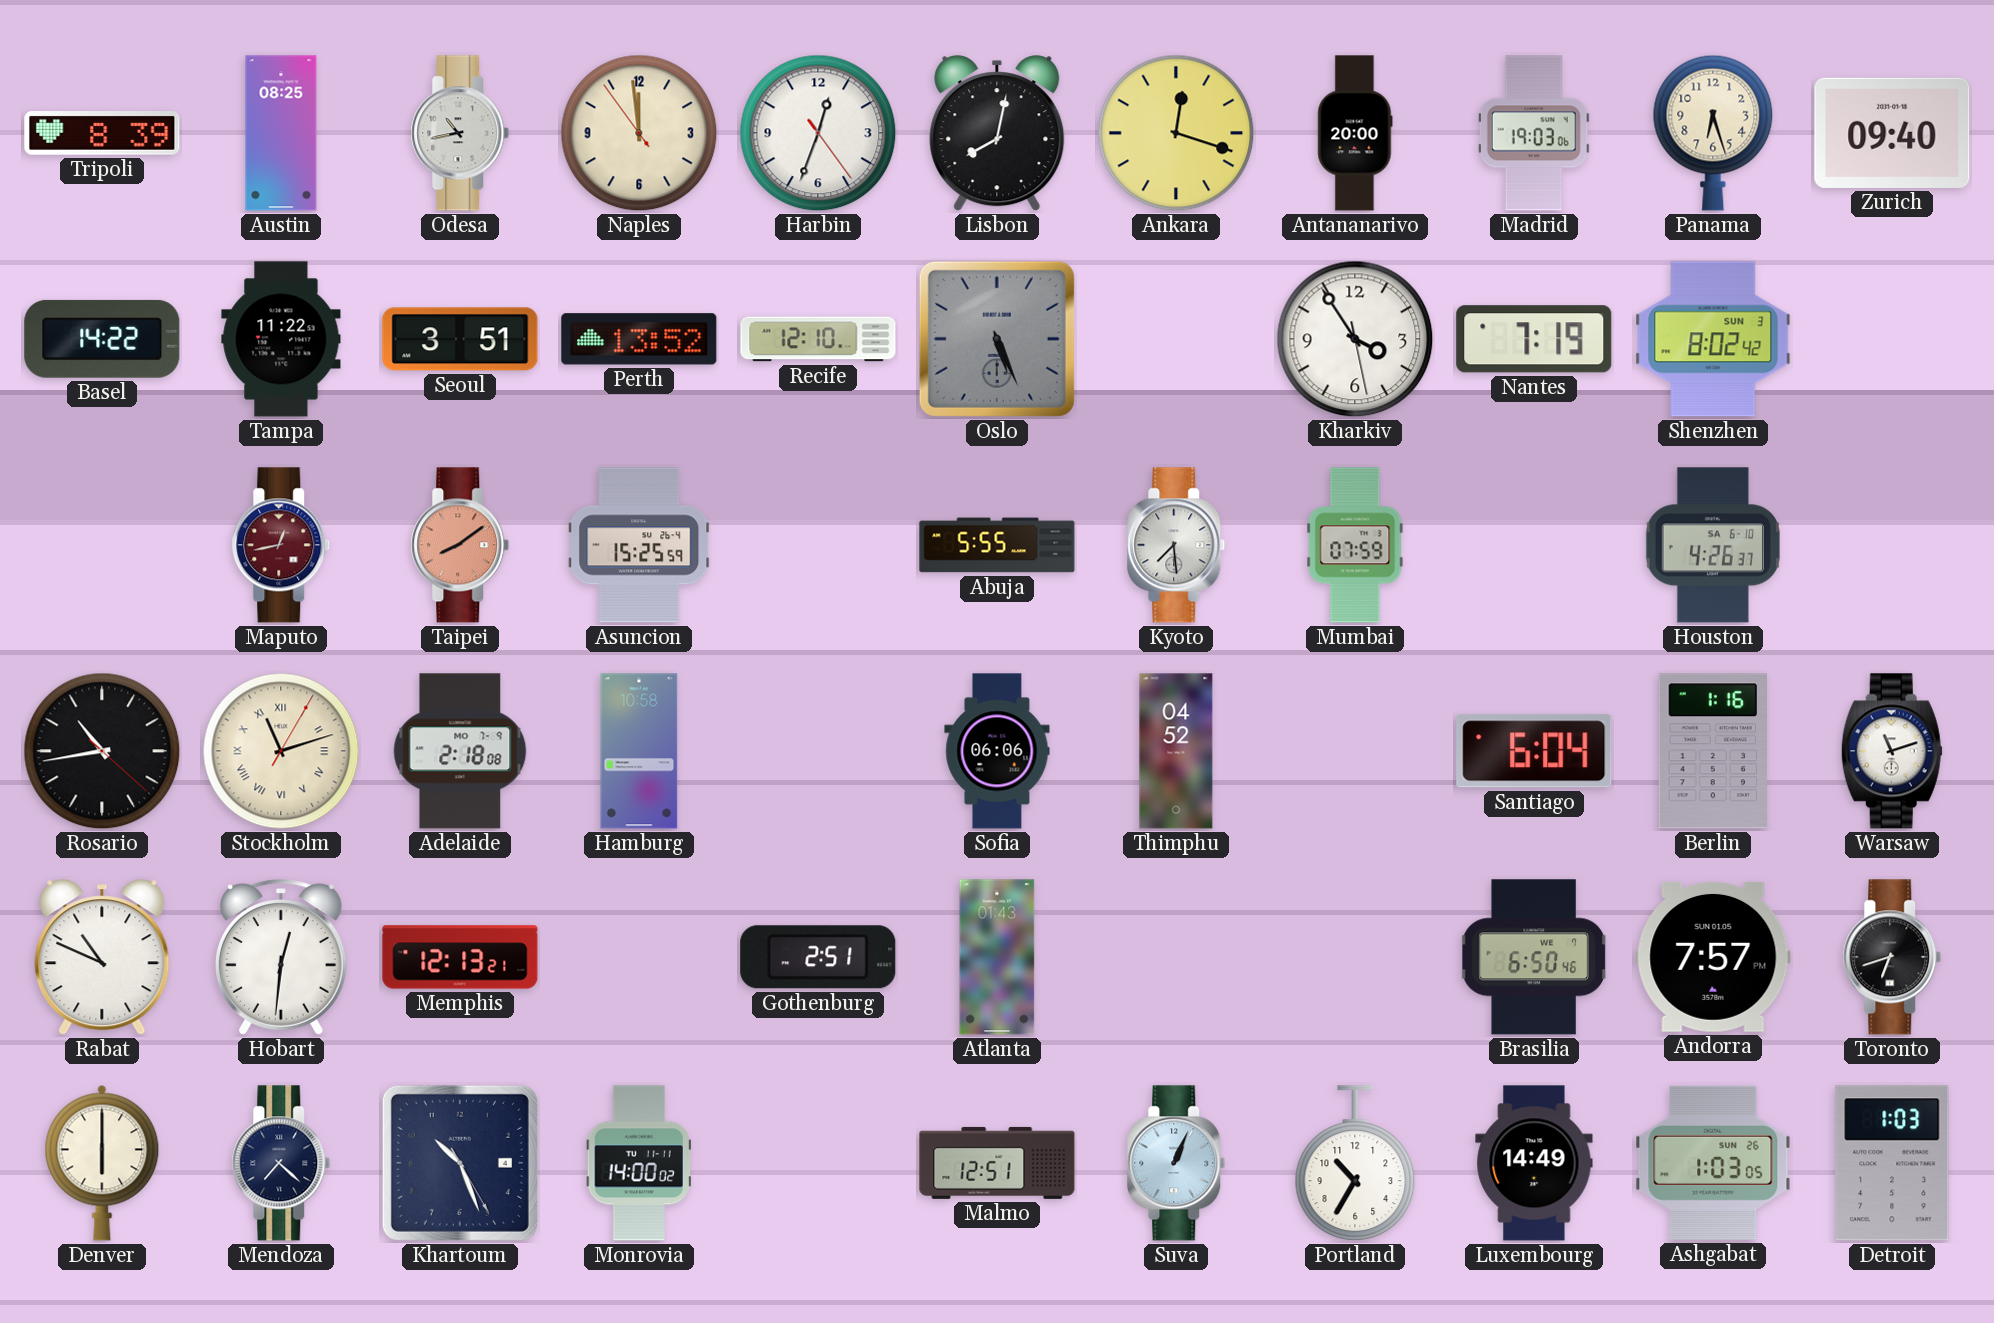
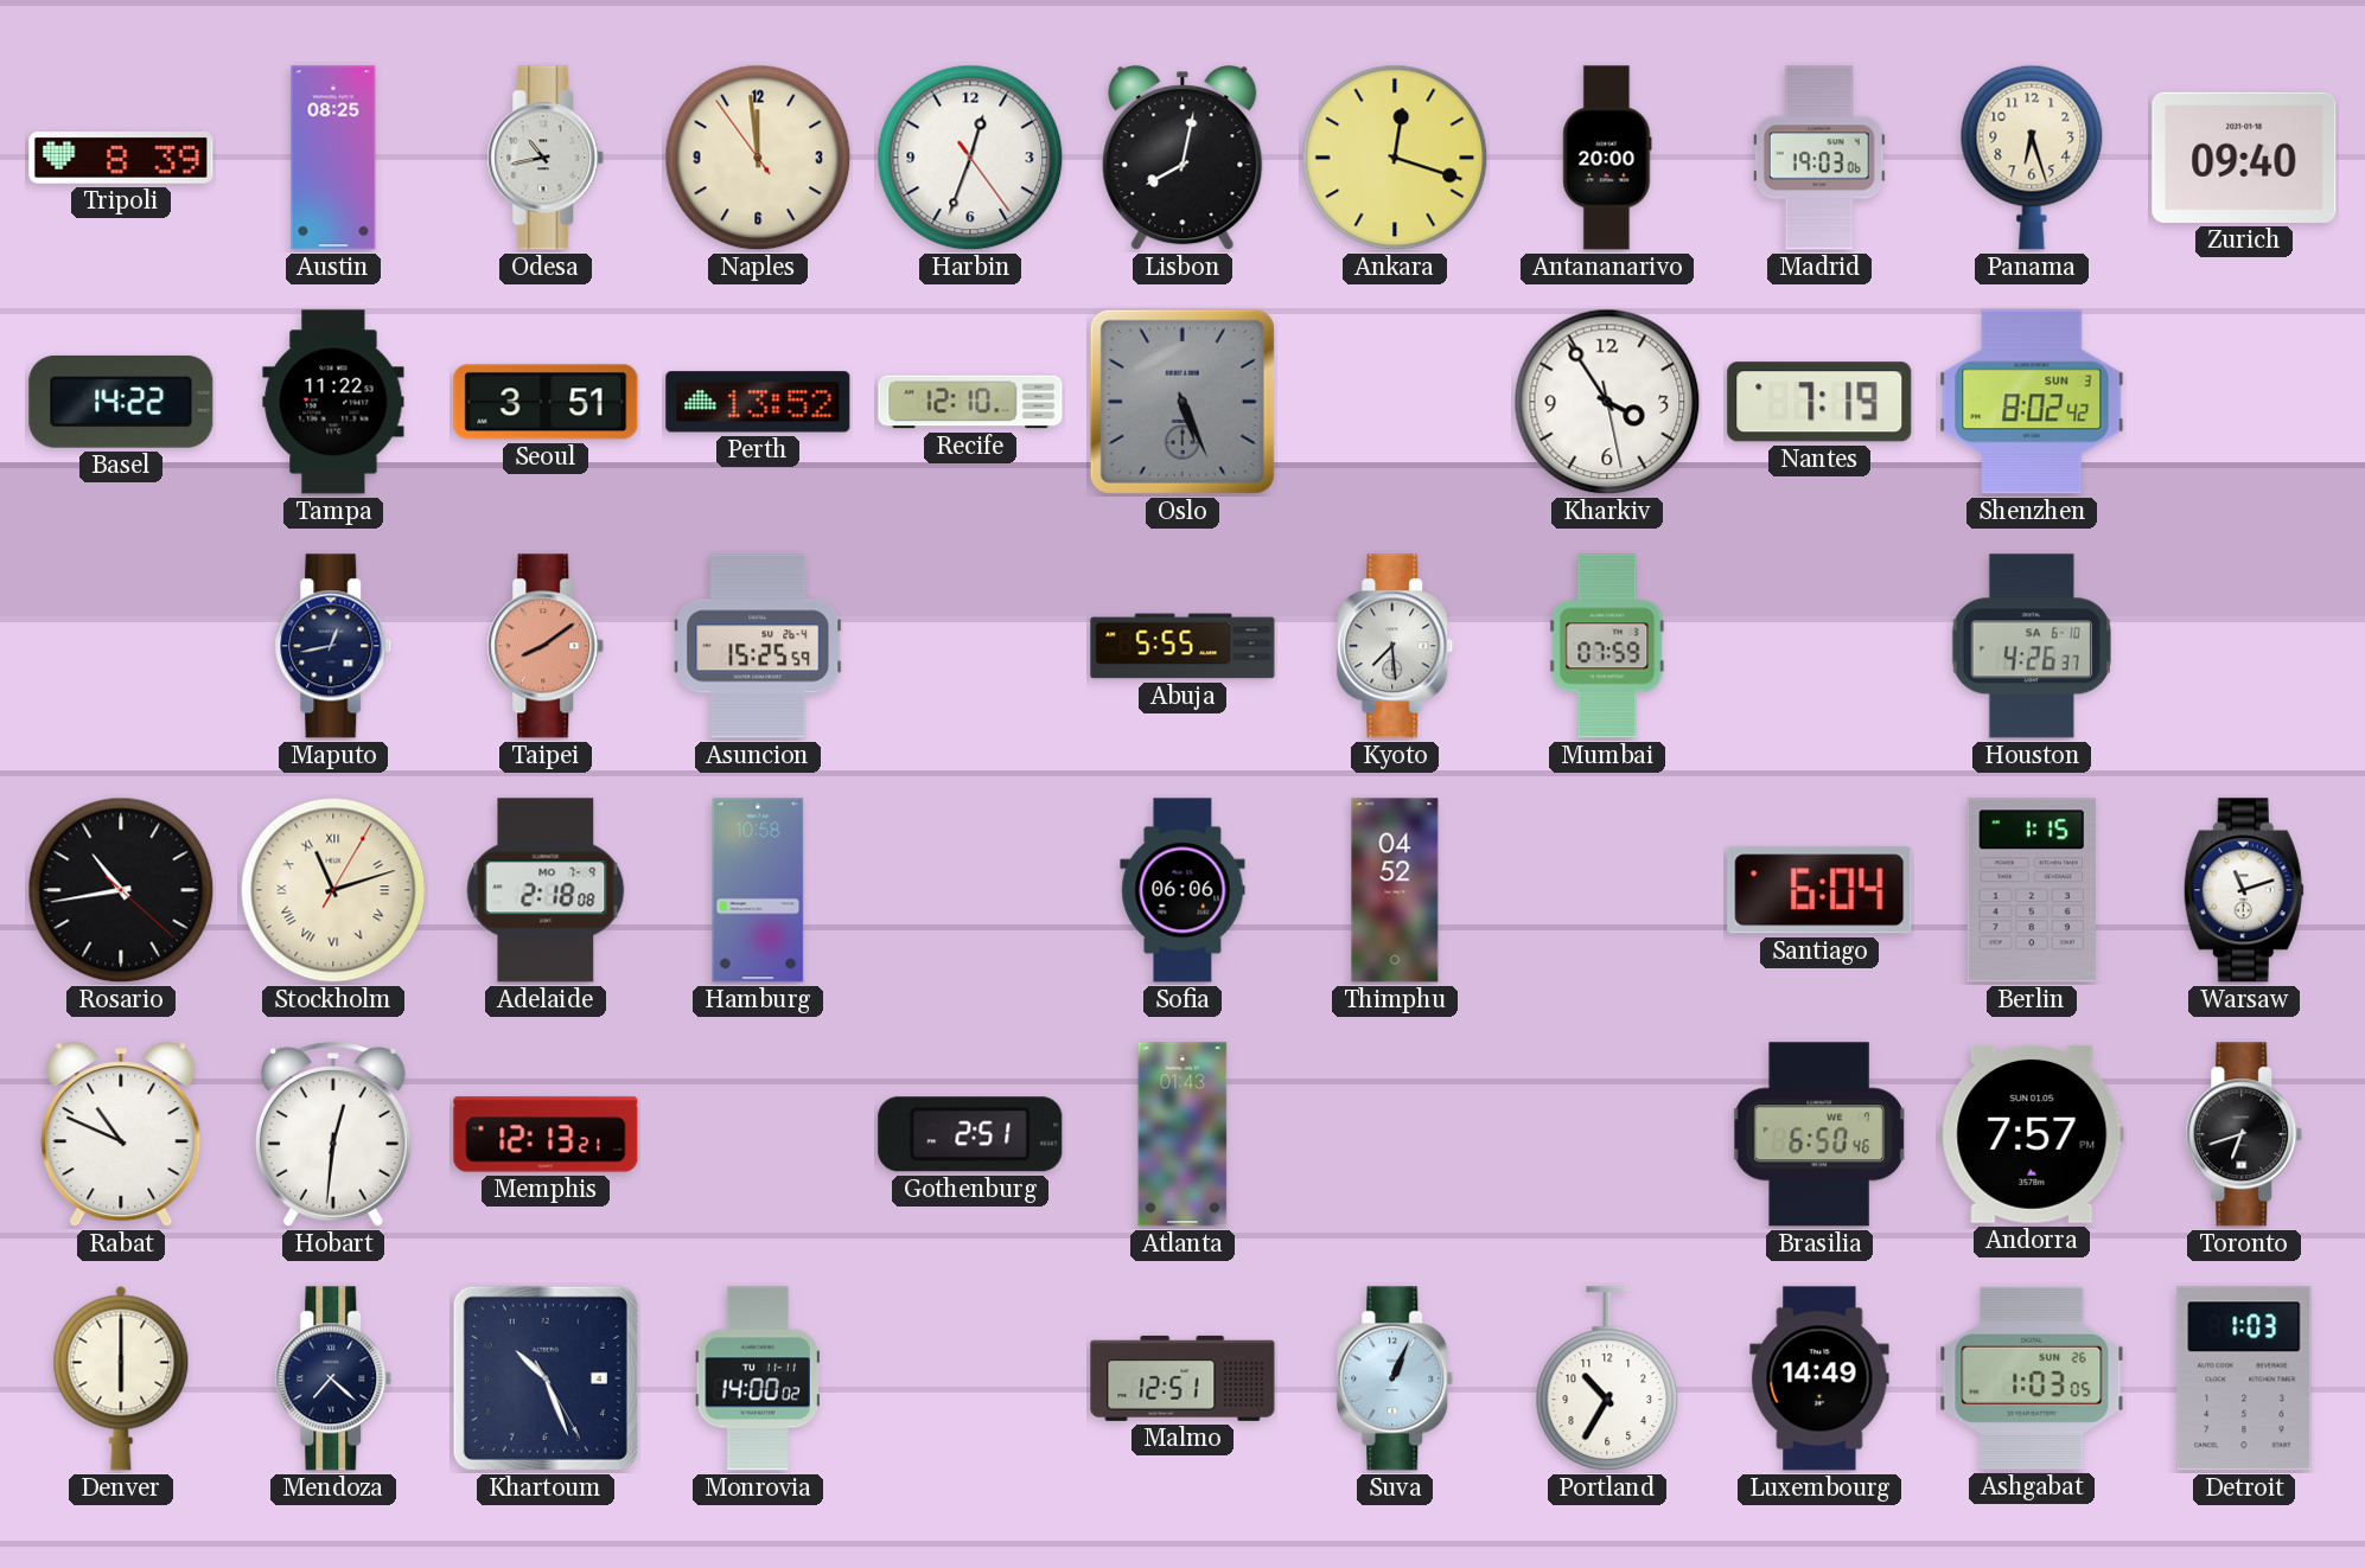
Maputo dial: burgundy -> navy (333, 646)
Berlin: 1:16 -> 1:15 (2032, 890)
